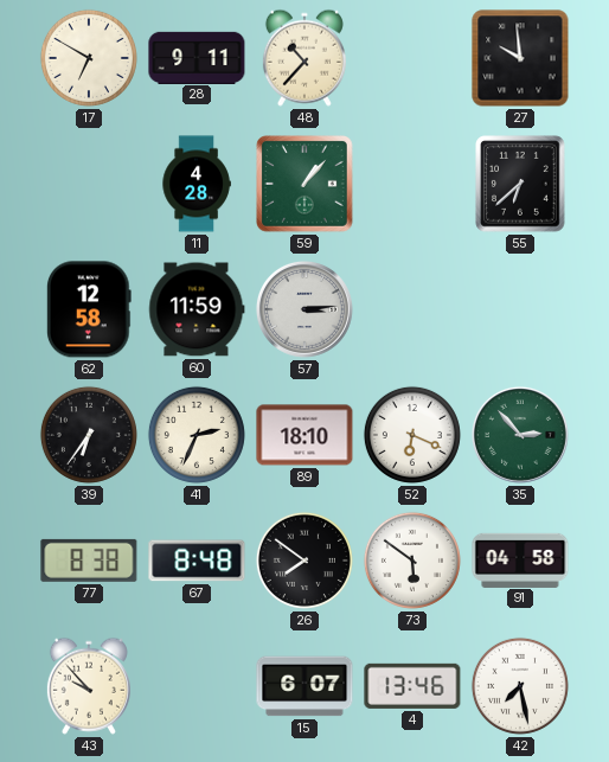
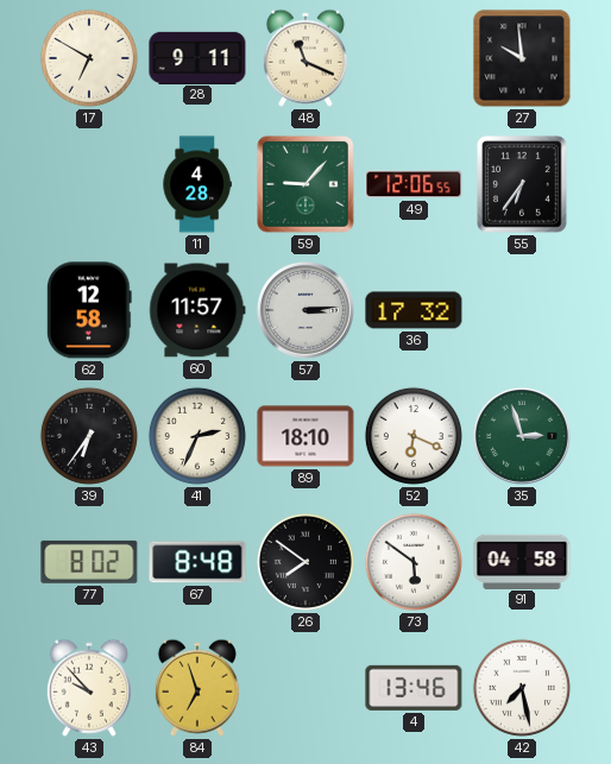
48: 10:37 -> 11:19 (305, 58)
59: 1:07 -> 9:07 (307, 185)
49: none -> 12:06 (414, 184)
55: 6:38 -> 6:36 (522, 184)
60: 11:59 -> 11:57 (197, 310)
36: none -> 17:32 (414, 310)
35: 2:53 -> 2:57 (522, 436)
77: 8:38 -> 8:02 (89, 562)
84: none -> 6:57 (197, 688)
15: 6:07 -> none (304, 686)
